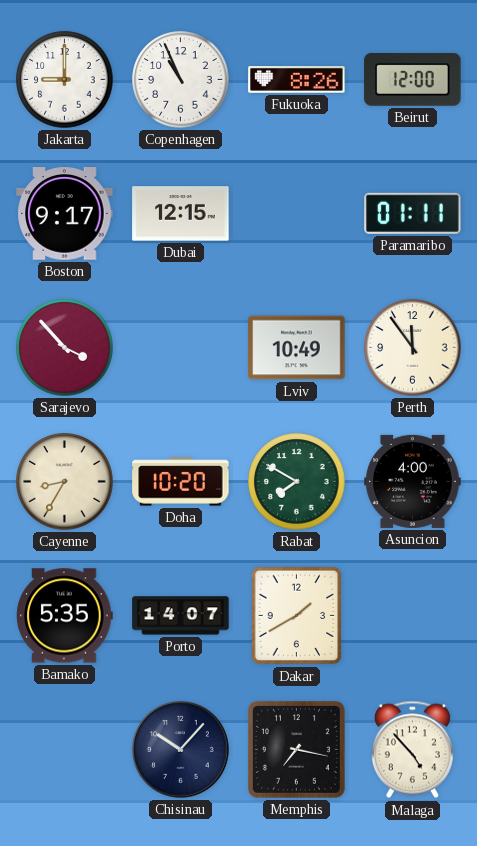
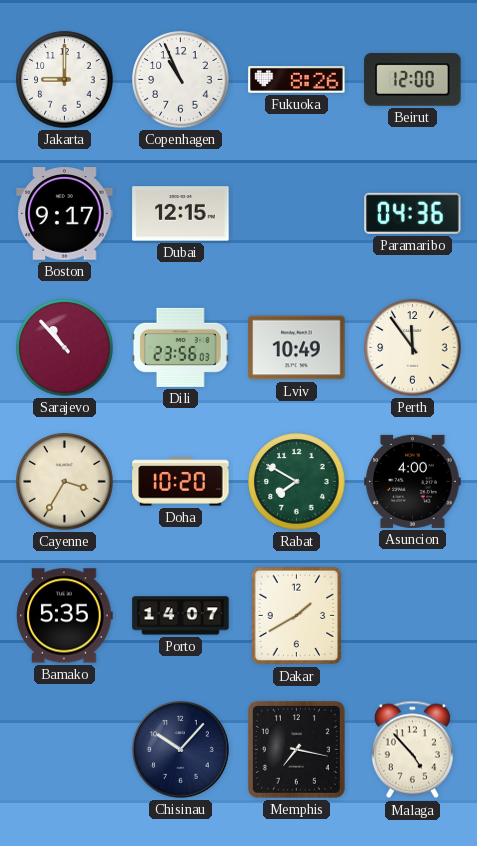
Paramaribo: 01:11 -> 04:36 (413, 213)
Sarajevo: 3:53 -> 10:53 (65, 348)
Dili: none -> 23:56 (180, 347)
Cayenne: 8:35 -> 3:35 (65, 482)
